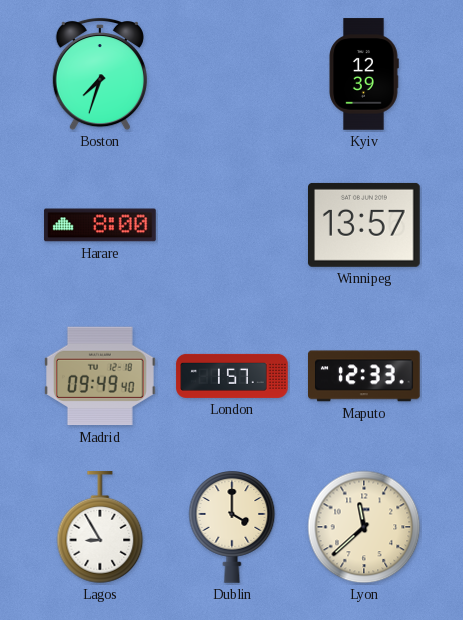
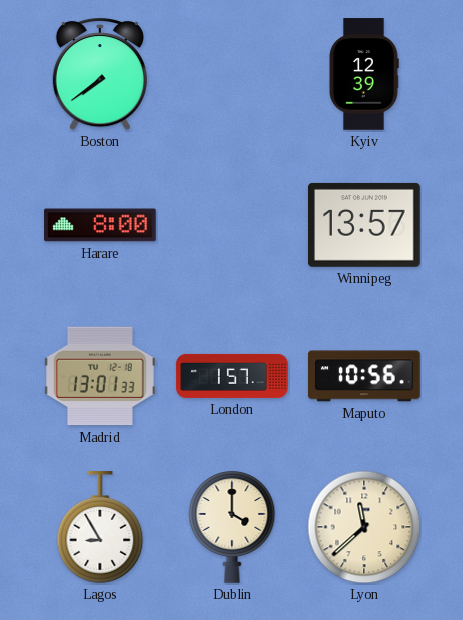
Boston: 7:33 -> 7:39 (100, 74)
Madrid: 09:49 -> 13:01 (101, 376)
Maputo: 12:33 -> 10:56 (364, 376)
